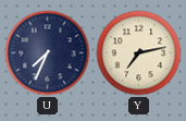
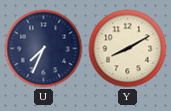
Y: 7:13 -> 8:10 (128, 49)
